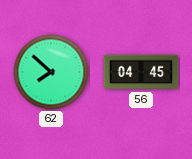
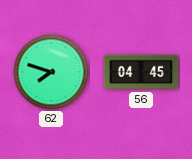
62: 7:52 -> 7:48 (51, 72)
